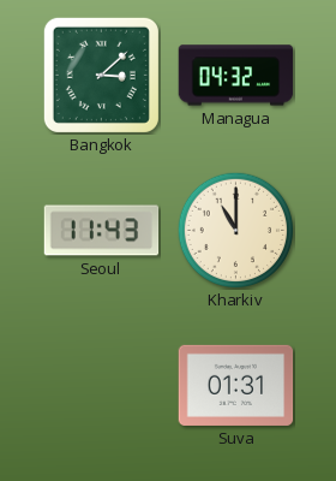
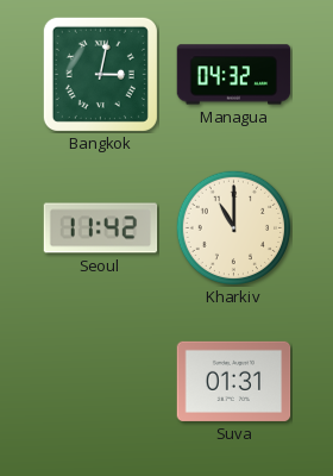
Bangkok: 3:08 -> 3:02 (100, 74)
Seoul: 11:43 -> 11:42 (101, 228)
